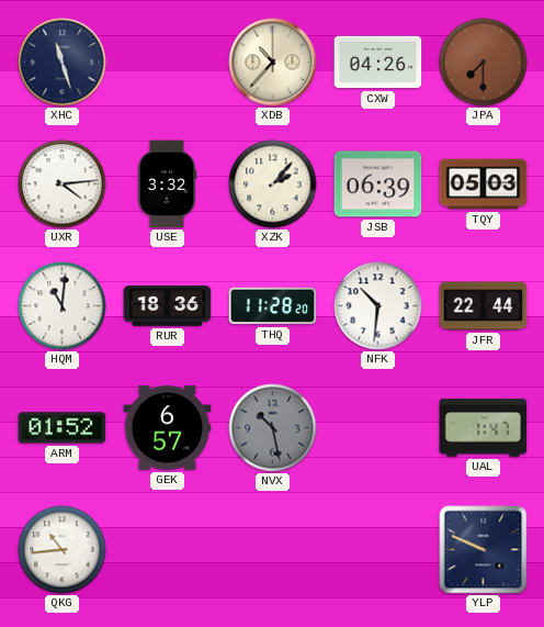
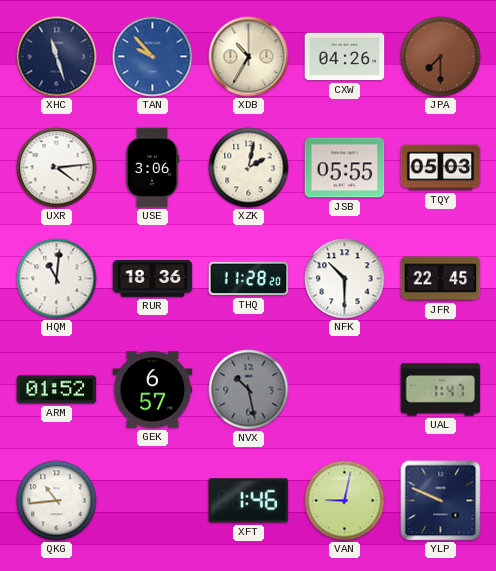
TAN: none -> 9:53 (153, 57)
XDB: 10:37 -> 10:35 (249, 57)
USE: 3:32 -> 3:06 (152, 168)
XZK: 2:07 -> 2:02 (249, 168)
JSB: 06:39 -> 05:55 (345, 168)
NFK: 10:31 -> 10:30 (345, 279)
JFR: 22:44 -> 22:45 (441, 279)
XFT: none -> 1:46 (249, 501)
VAN: none -> 9:02 (345, 501)
